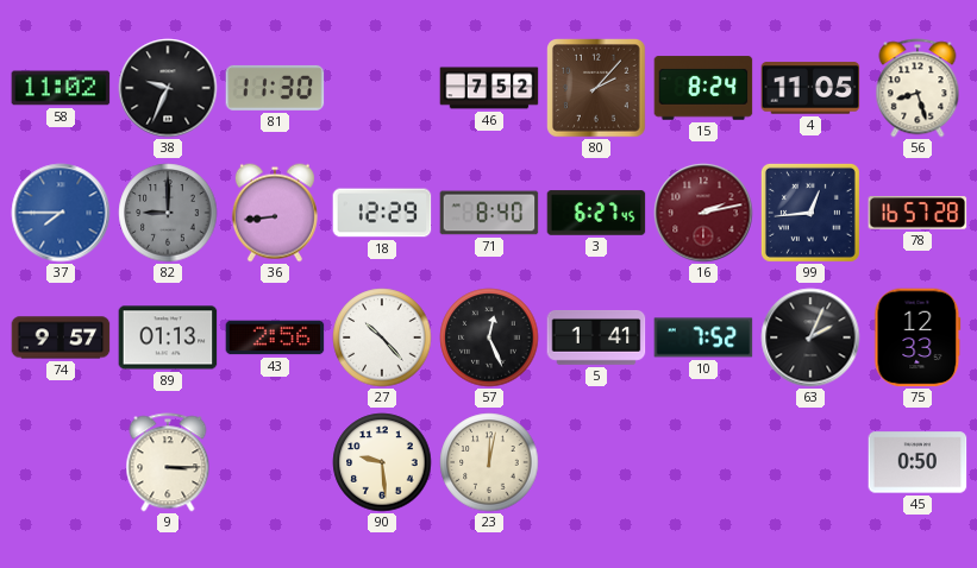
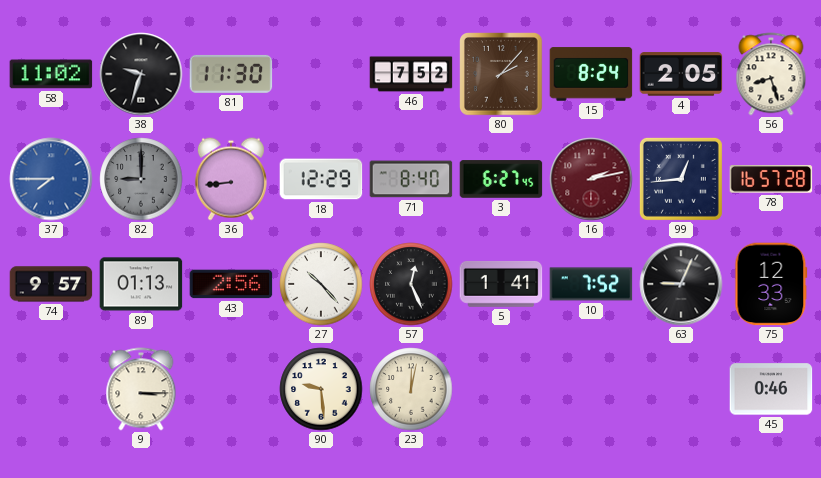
38: 9:34 -> 9:33 (141, 74)
4: 11:05 -> 2:05 (681, 74)
63: 2:04 -> 9:04 (681, 284)
45: 0:50 -> 0:46 (771, 389)
